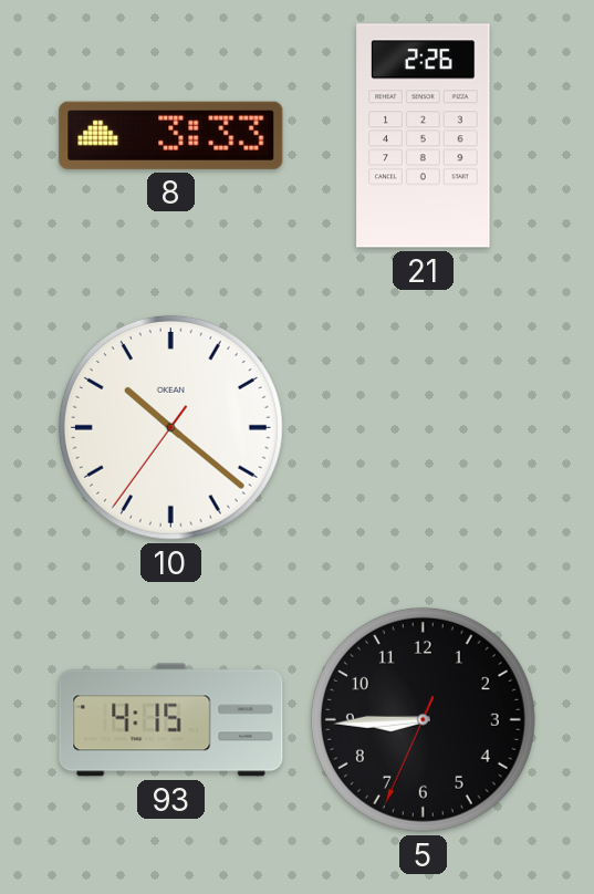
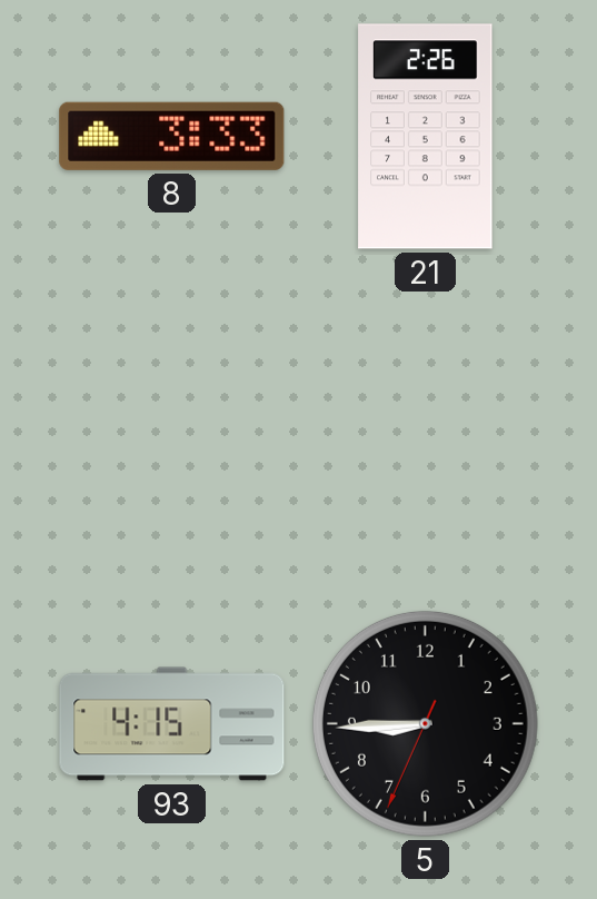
10: 10:21 -> none (170, 427)
